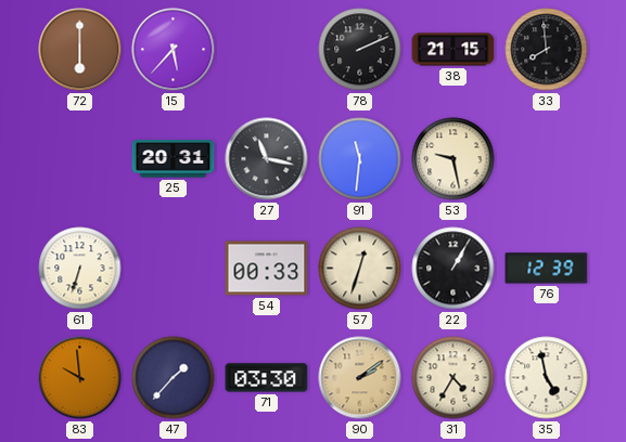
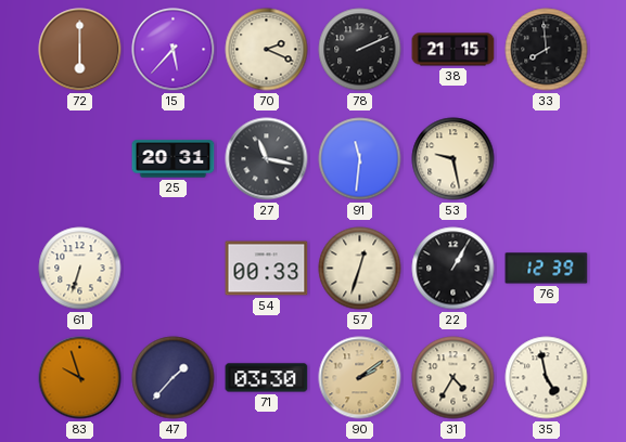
70: none -> 2:19 (267, 50)
83: 9:59 -> 9:57 (80, 378)
